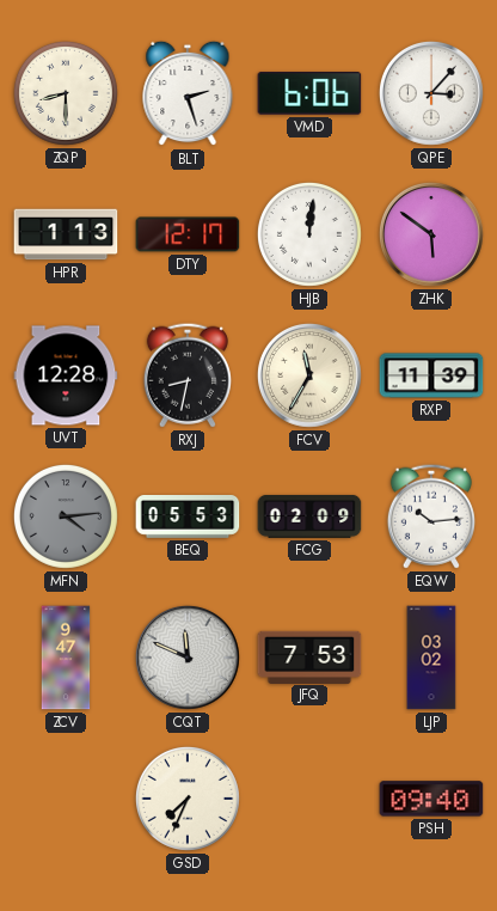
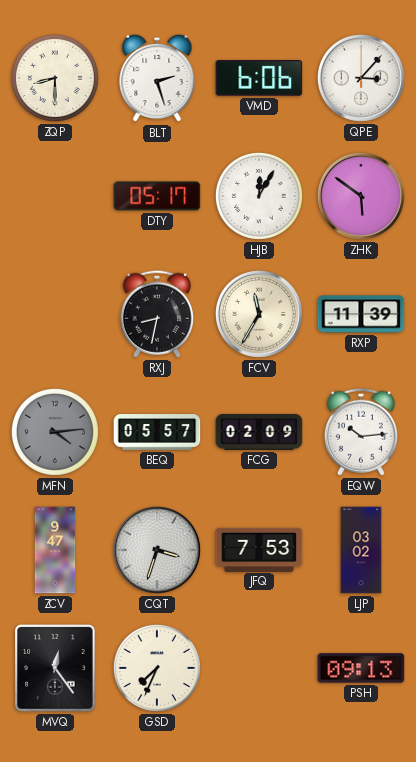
HPR: 1:13 -> none (66, 234)
DTY: 12:17 -> 05:17 (157, 196)
HJB: 12:01 -> 12:05 (259, 196)
UVT: 12:28 -> none (66, 375)
BEQ: 05:53 -> 05:57 (157, 433)
CQT: 11:49 -> 3:33 (157, 550)
MVQ: none -> 12:24 (55, 668)
PSH: 09:40 -> 09:13 (361, 668)
